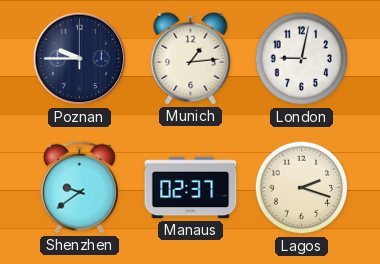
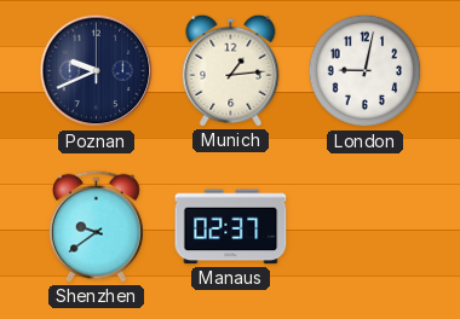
Poznan: 9:45 -> 9:41 (97, 71)
Lagos: 2:18 -> none (302, 188)
